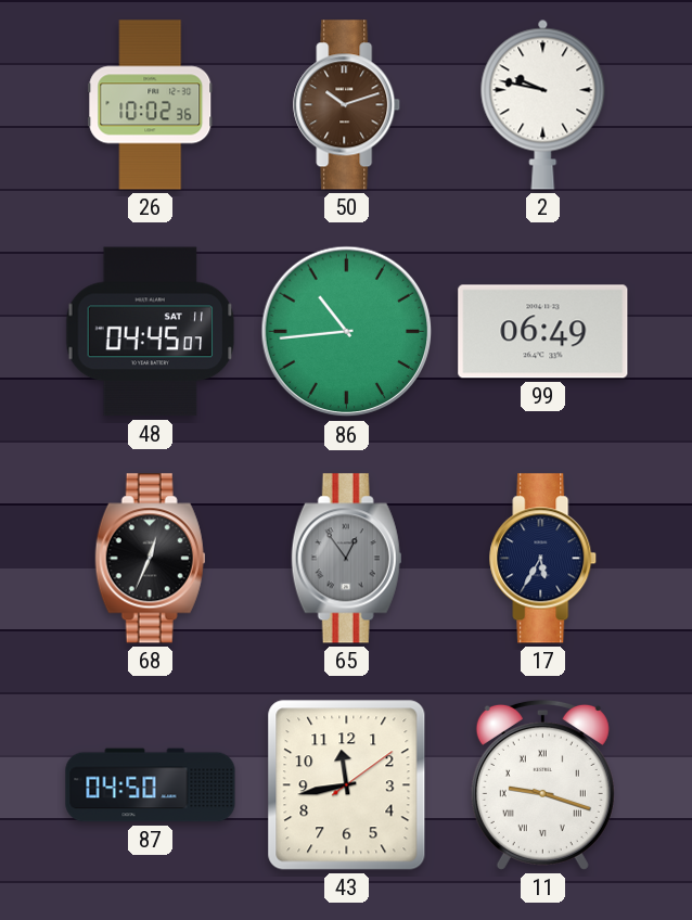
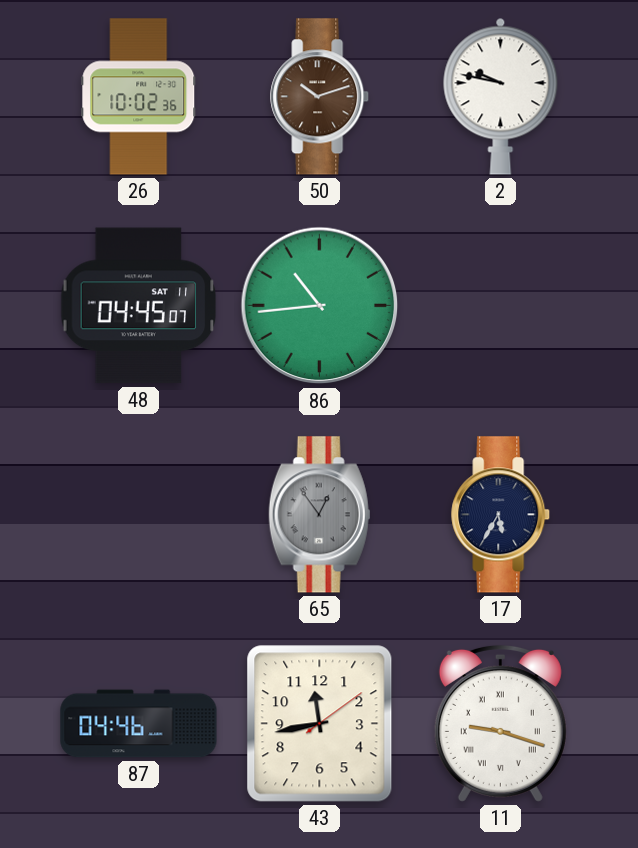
99: 06:49 -> none (543, 332)
68: 12:34 -> none (151, 559)
87: 04:50 -> 04:46 (139, 724)
